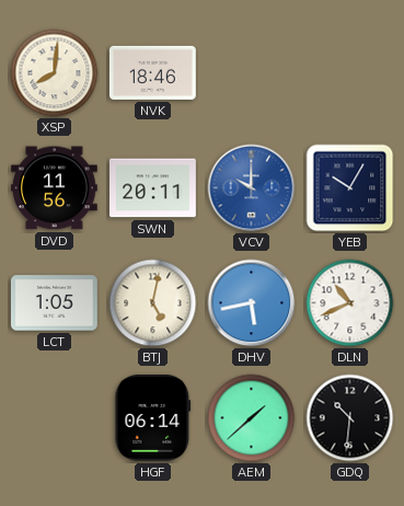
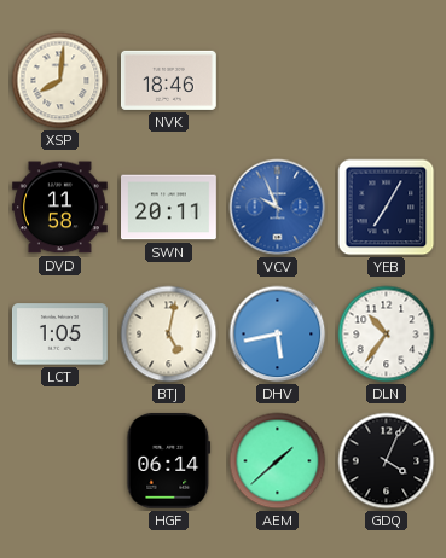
DVD: 11:56 -> 11:58 (59, 208)
VCV: 10:00 -> 9:56 (278, 208)
YEB: 10:05 -> 7:05 (387, 208)
DLN: 10:41 -> 10:36 (387, 335)
GDQ: 10:31 -> 4:04 (387, 461)
